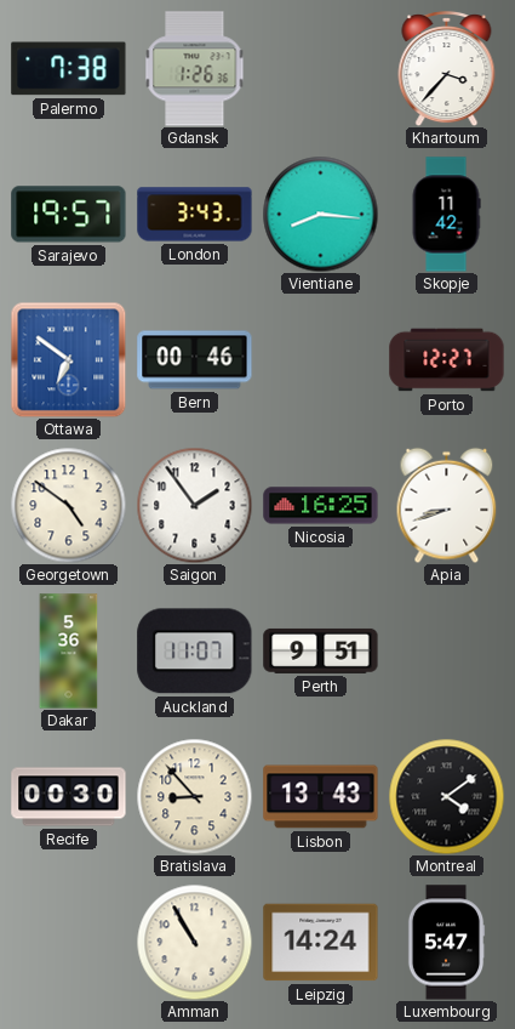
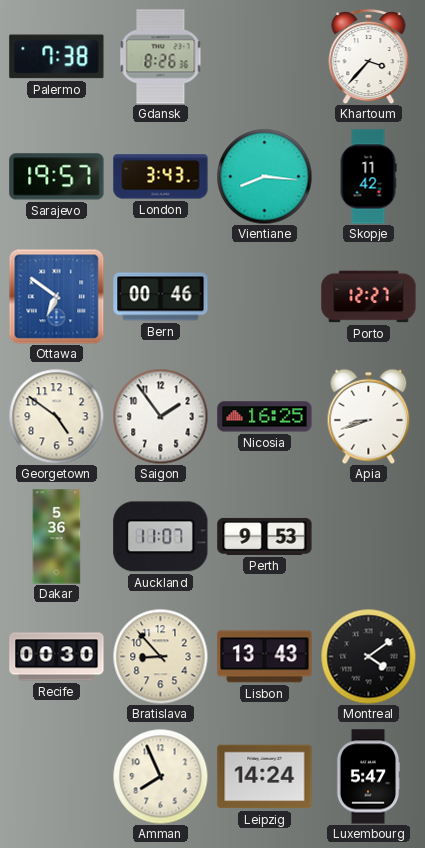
Gdansk: 1:26 -> 8:26 (161, 57)
Perth: 9:51 -> 9:53 (265, 536)
Amman: 10:55 -> 7:56 (160, 776)
